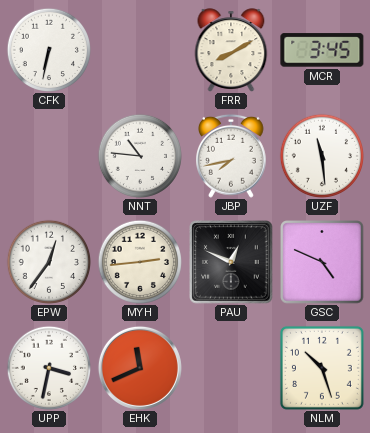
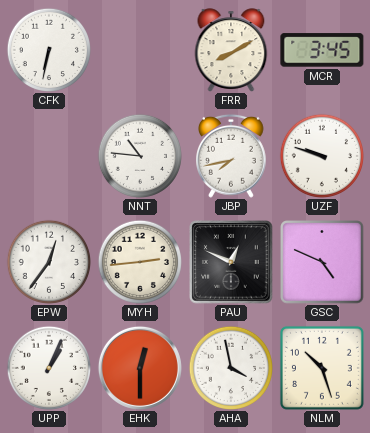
UZF: 11:29 -> 9:48 (321, 155)
UPP: 3:32 -> 1:04 (48, 367)
EHK: 11:41 -> 12:30 (140, 368)
AHA: none -> 3:58 (230, 367)
